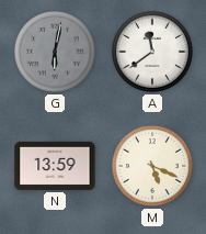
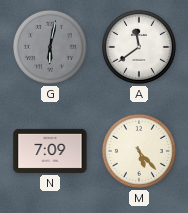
N: 13:59 -> 7:09 (50, 151)
M: 5:19 -> 5:23 (139, 151)
